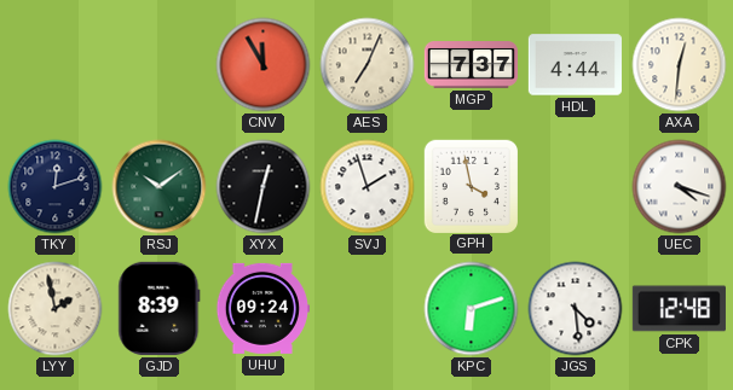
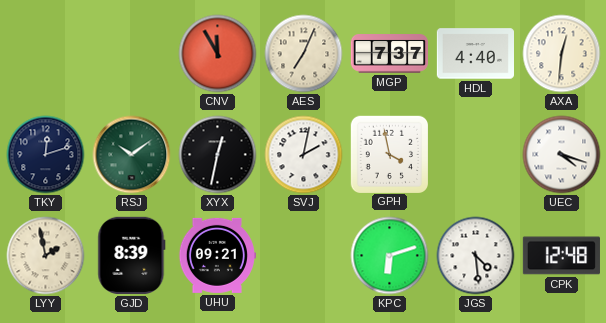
HDL: 4:44 -> 4:40 (475, 54)
SVJ: 1:57 -> 2:02 (304, 155)
UHU: 09:24 -> 09:21 (217, 255)
